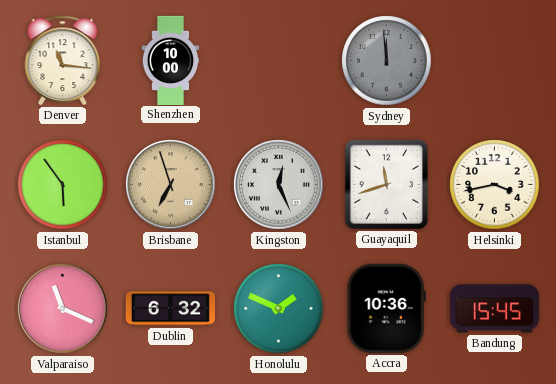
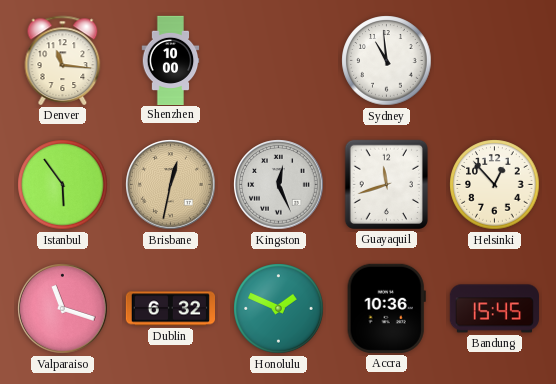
Sydney: 11:59 -> 10:59 (387, 61)
Sydney dial: grey -> white (387, 61)
Brisbane: 6:57 -> 12:32 (171, 185)
Helsinki: 3:43 -> 12:53 (495, 185)
Valparaiso: 11:19 -> 11:18 (63, 309)
